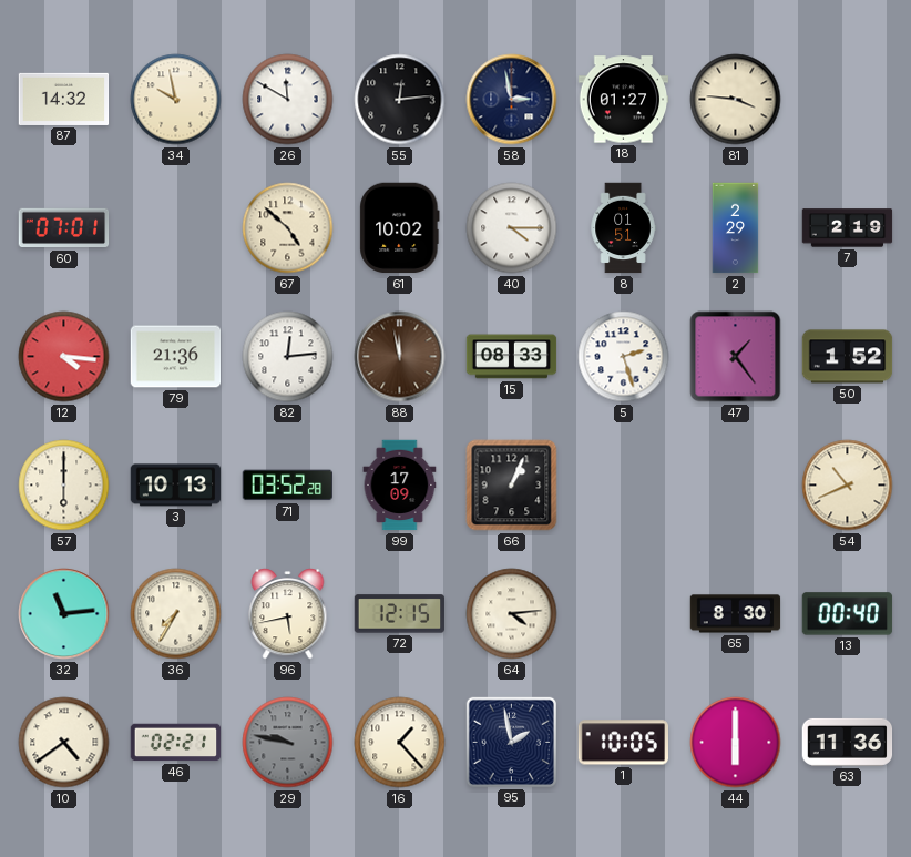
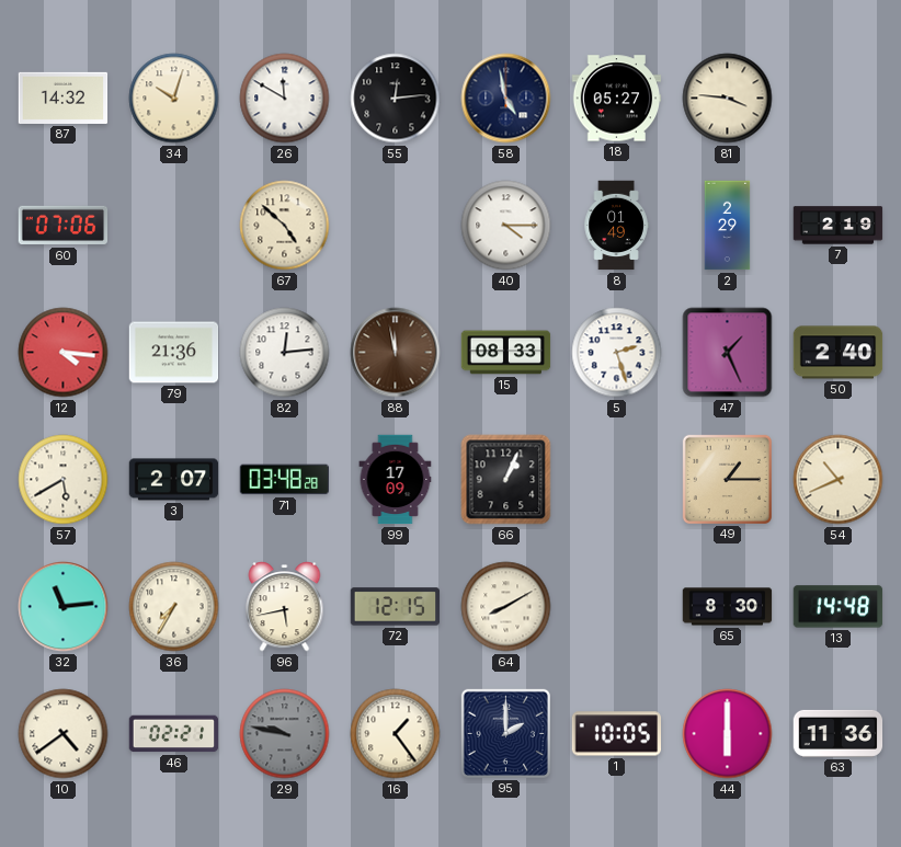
34: 9:58 -> 10:03 (174, 99)
58: 2:58 -> 4:58 (506, 99)
18: 01:27 -> 05:27 (617, 99)
60: 07:01 -> 07:06 (64, 226)
61: 10:02 -> none (400, 228)
8: 01:51 -> 01:49 (616, 226)
47: 1:24 -> 1:26 (728, 353)
50: 1:52 -> 2:40 (839, 353)
57: 6:00 -> 5:40 (64, 480)
3: 10:13 -> 2:07 (174, 480)
71: 03:52 -> 03:48 (284, 480)
49: none -> 1:15 (727, 479)
64: 4:14 -> 8:10 (506, 607)
13: 00:40 -> 14:48 (839, 607)
16: 1:23 -> 1:24 (396, 734)
95: 1:58 -> 2:00 (505, 733)
